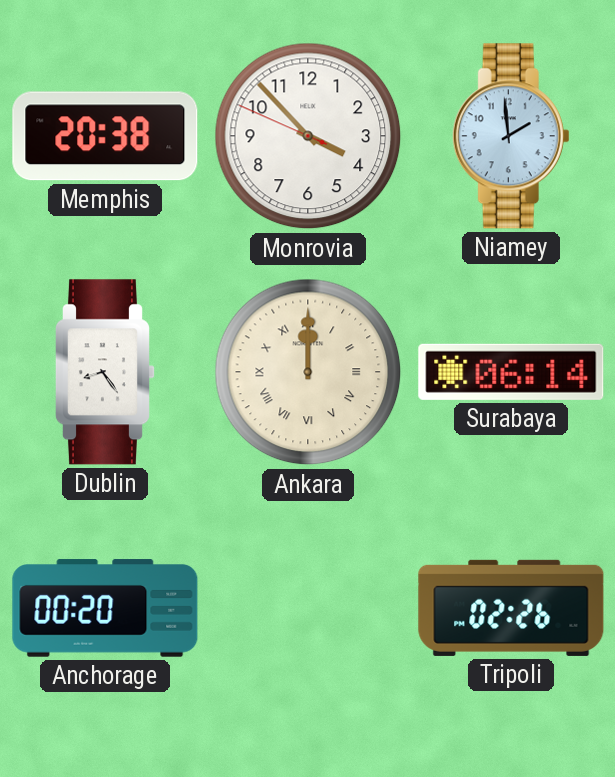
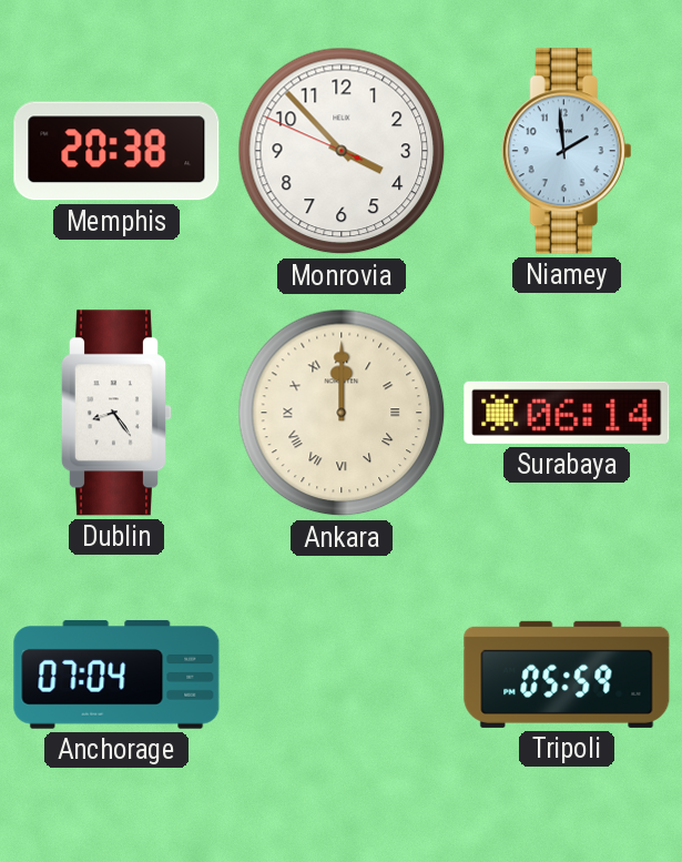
Anchorage: 00:20 -> 07:04 (116, 675)
Tripoli: 02:26 -> 05:59 (567, 675)
